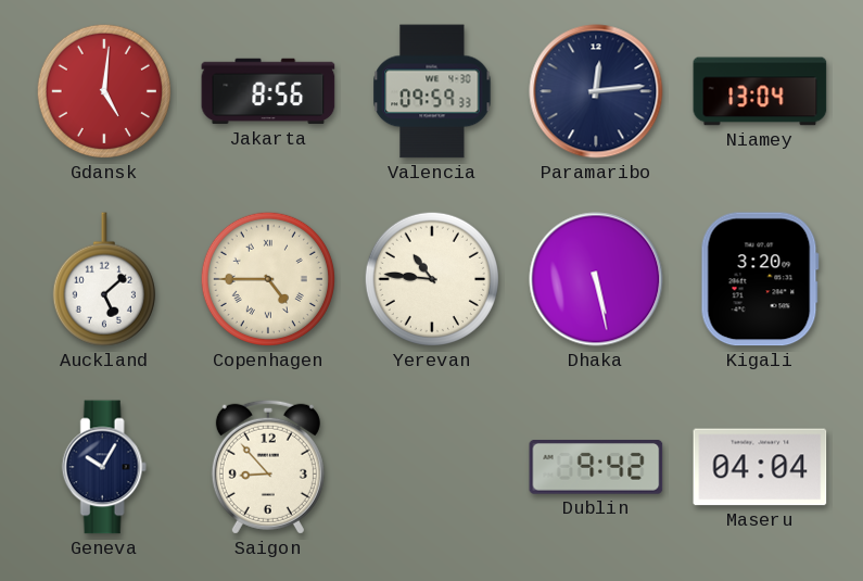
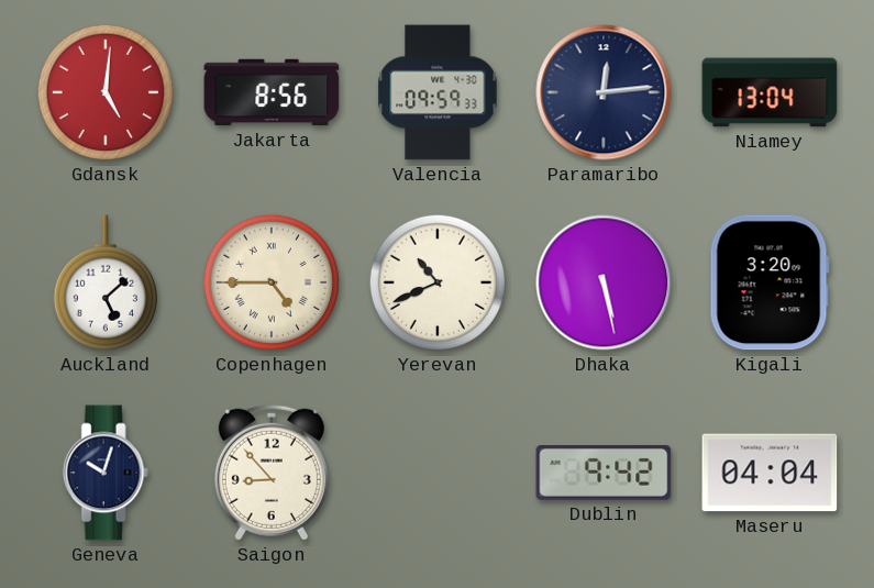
Yerevan: 10:46 -> 10:41 (438, 282)
Geneva: 10:05 -> 10:03 (106, 473)
